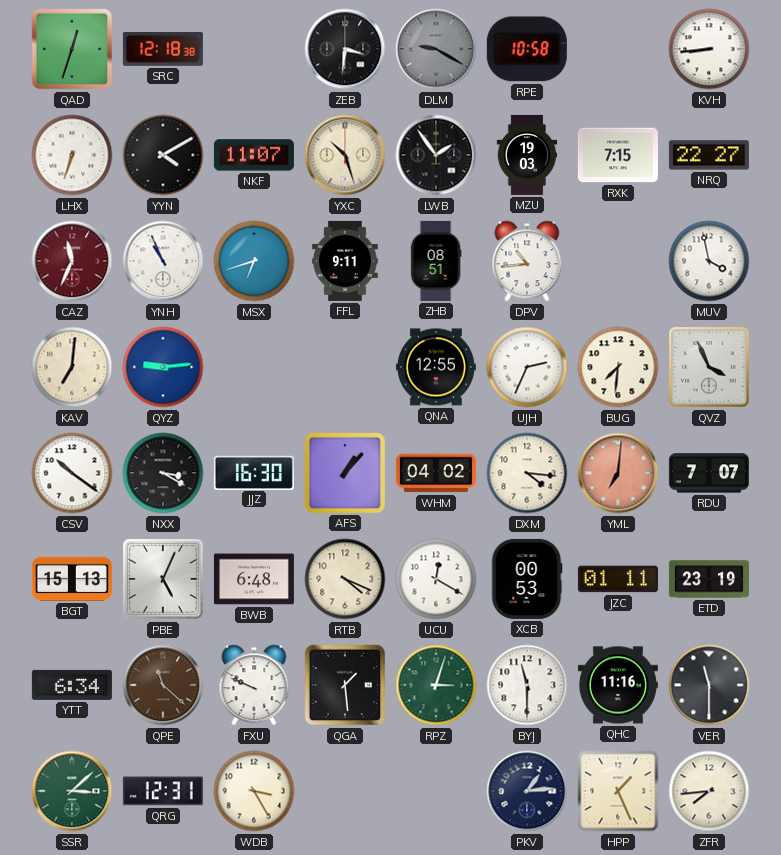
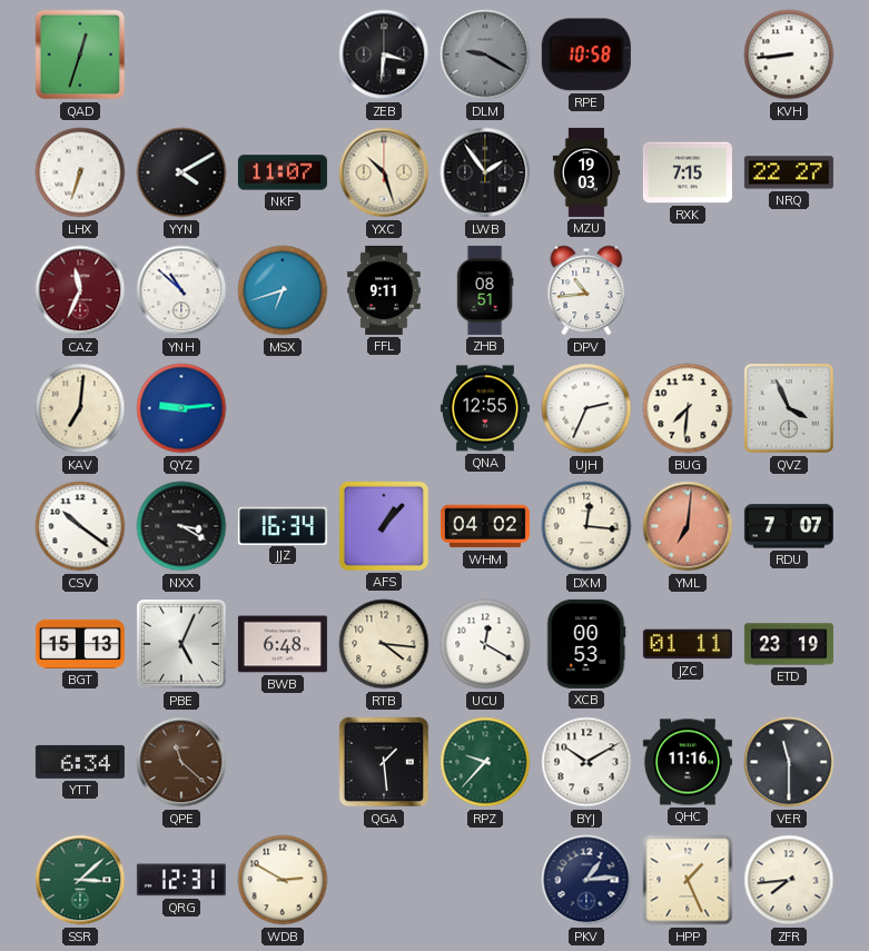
SRC: 12:18 -> none (163, 49)
YNH: 10:56 -> 10:52 (181, 290)
MUV: 3:58 -> none (709, 261)
JJZ: 16:30 -> 16:34 (283, 525)
DXM: 4:16 -> 12:16 (586, 526)
RTB: 4:19 -> 4:16 (384, 644)
FXU: 9:49 -> none (254, 685)
RPZ: 3:03 -> 9:37 (485, 762)
BYJ: 11:30 -> 10:10 (586, 762)
WDB: 3:25 -> 2:50 (283, 880)
